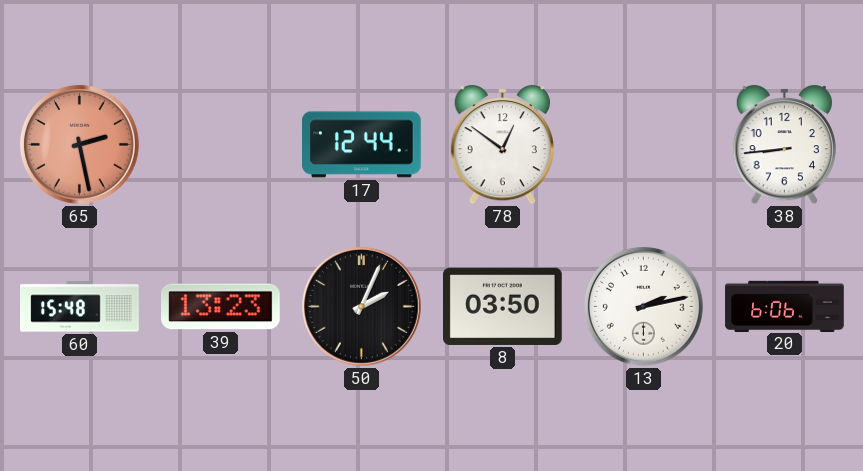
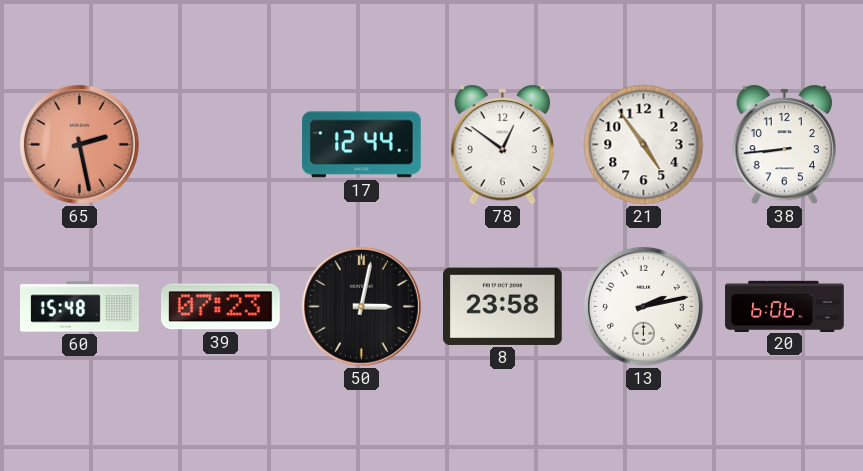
21: none -> 4:54 (644, 145)
39: 13:23 -> 07:23 (221, 307)
50: 2:04 -> 3:02 (361, 306)
8: 03:50 -> 23:58 (503, 306)
